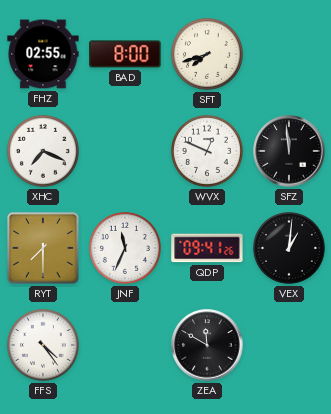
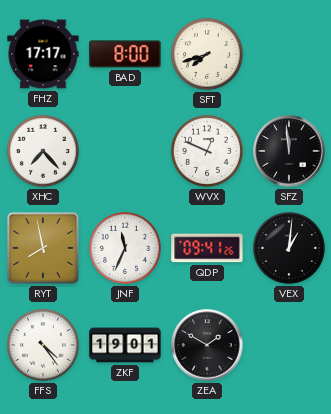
FHZ: 02:55 -> 17:17 (43, 54)
XHC: 7:19 -> 7:23 (43, 151)
RYT: 7:30 -> 7:58 (43, 248)
ZKF: none -> 19:01 (125, 345)
ZEA: 11:50 -> 1:50 (207, 345)
